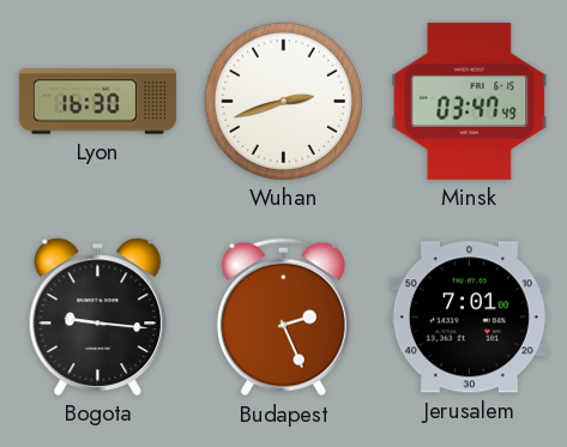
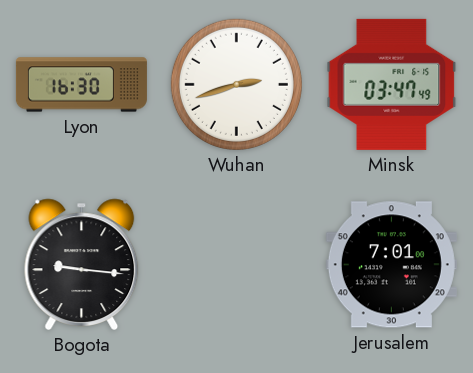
Budapest: 2:26 -> none (283, 318)
